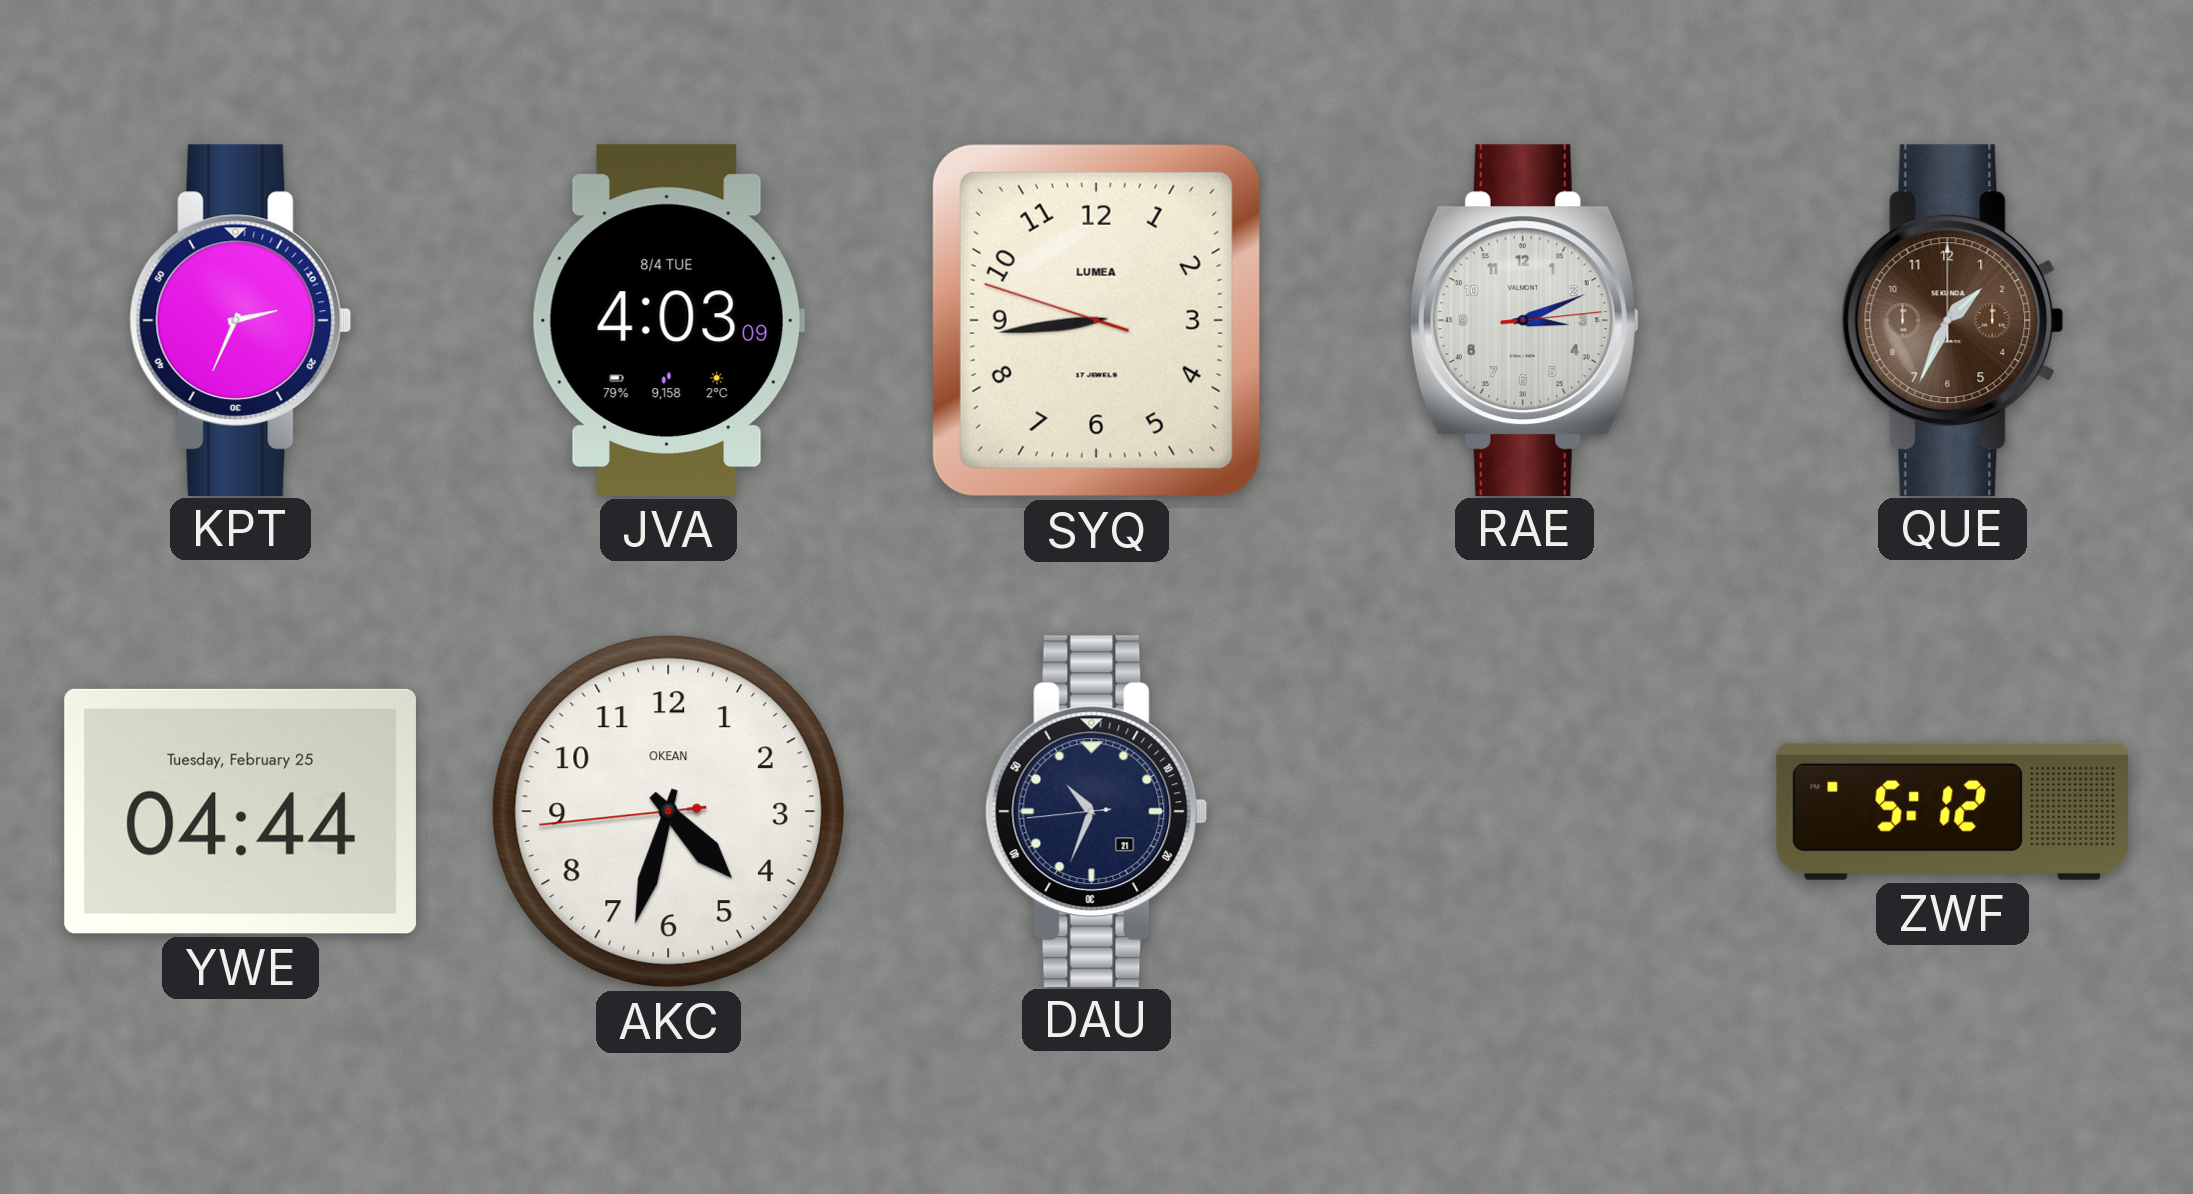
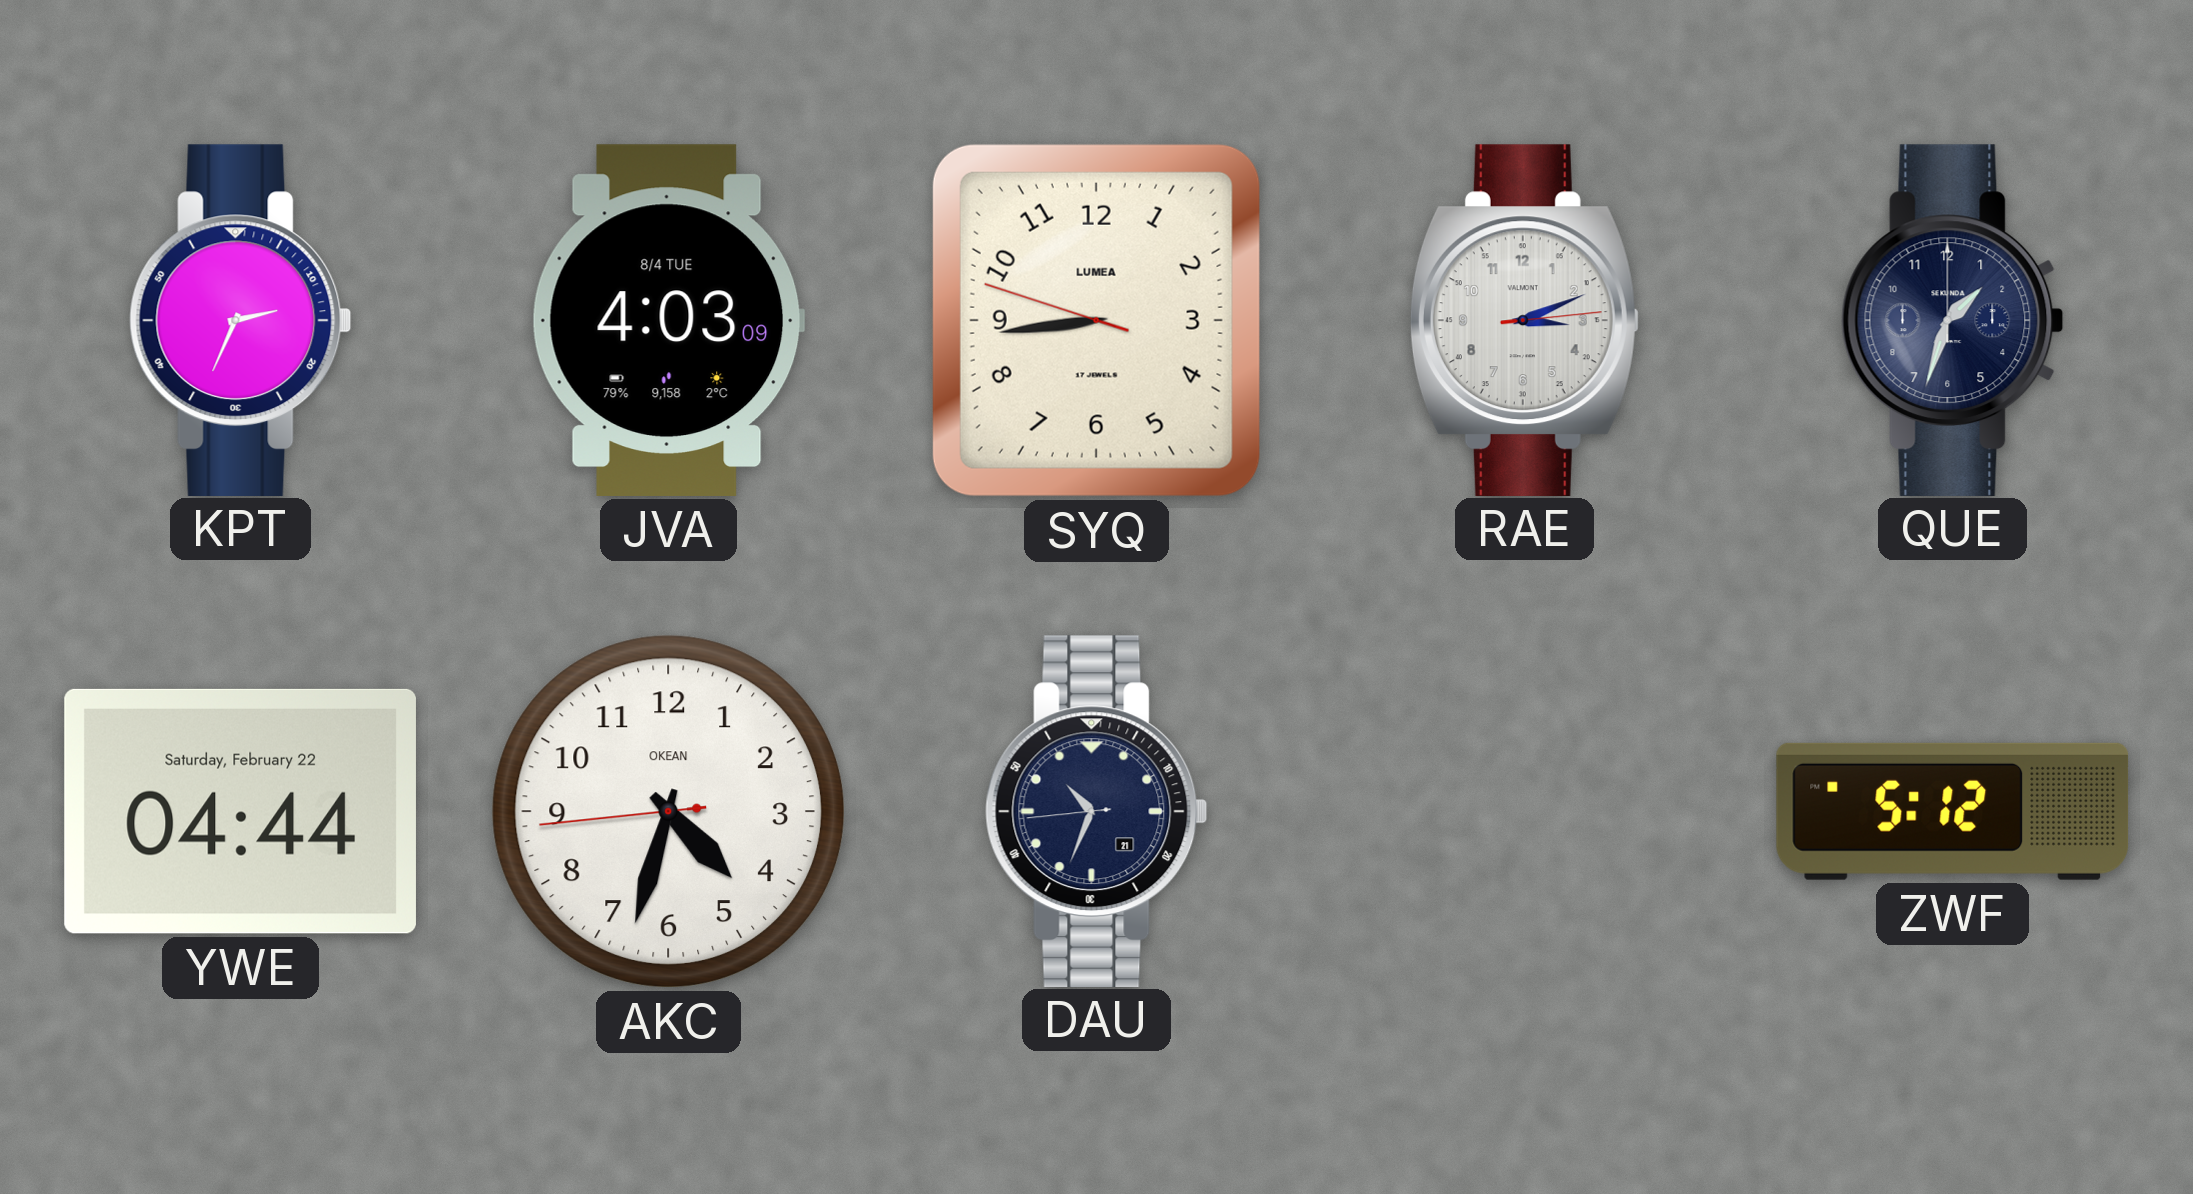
QUE: 1:34 -> 1:33 (1953, 320)
QUE dial: brown -> navy (1953, 320)
YWE date: Tuesday, February 25 -> Saturday, February 22 (240, 811)
